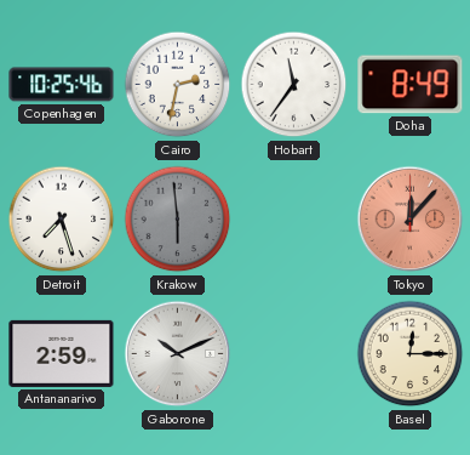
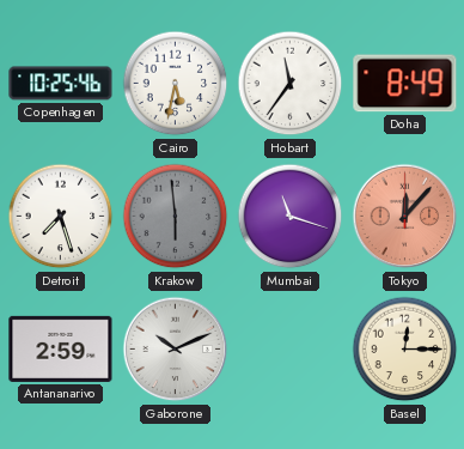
Cairo: 2:32 -> 5:32 (176, 84)
Mumbai: none -> 11:18 (291, 217)
